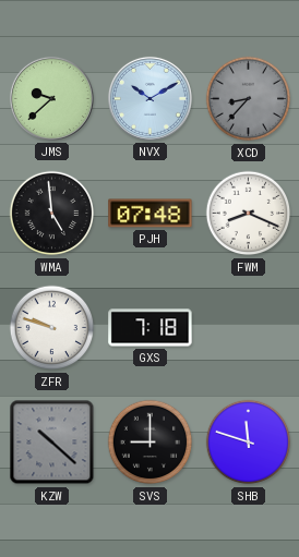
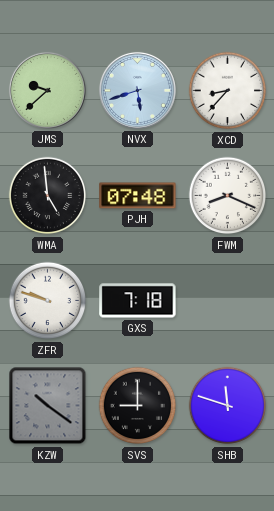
NVX: 10:10 -> 5:42 (137, 90)
XCD dial: grey -> white (228, 91)
KZW: 10:22 -> 10:21 (48, 406)
